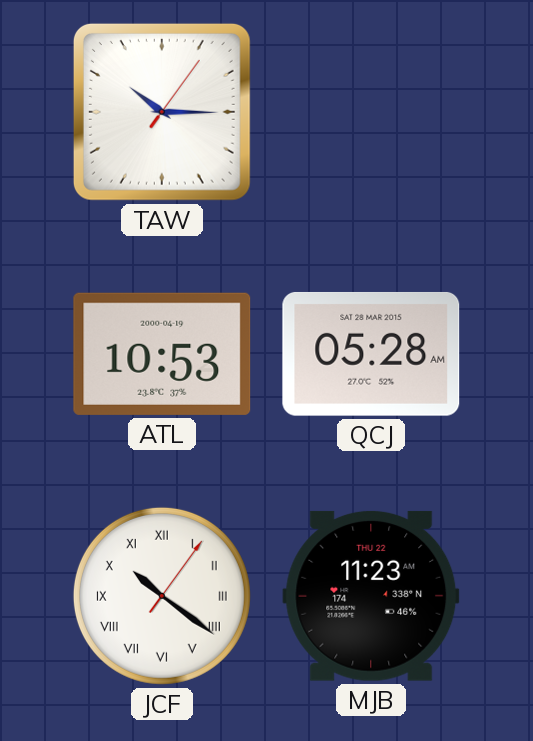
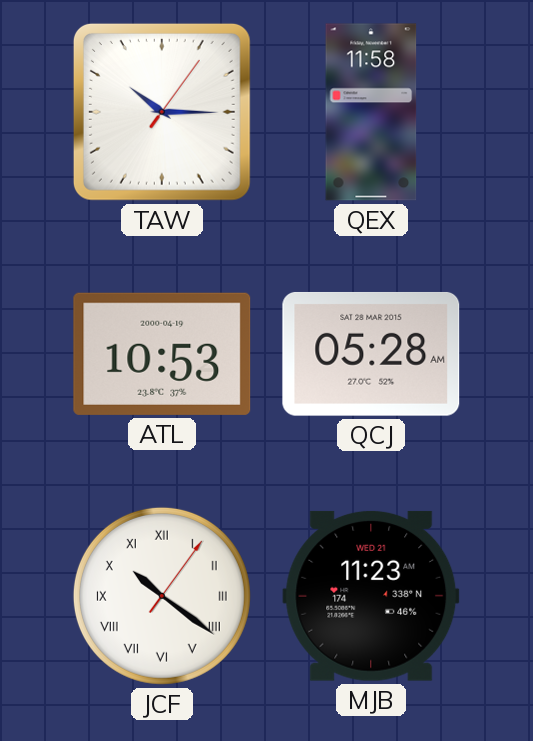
QEX: none -> 11:58 (371, 112)
MJB date: THU 22 -> WED 21 (371, 596)
